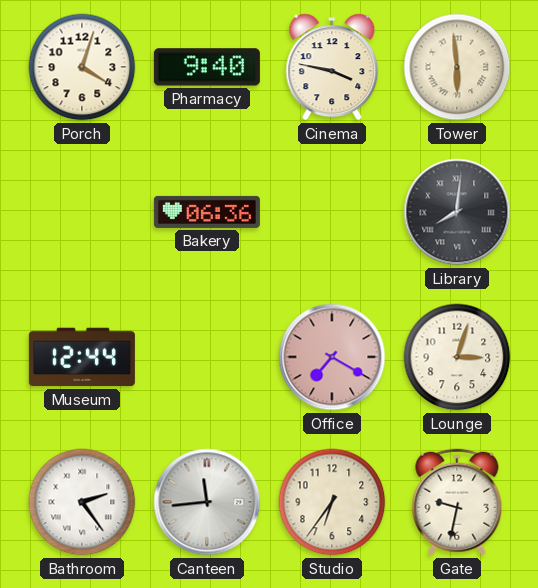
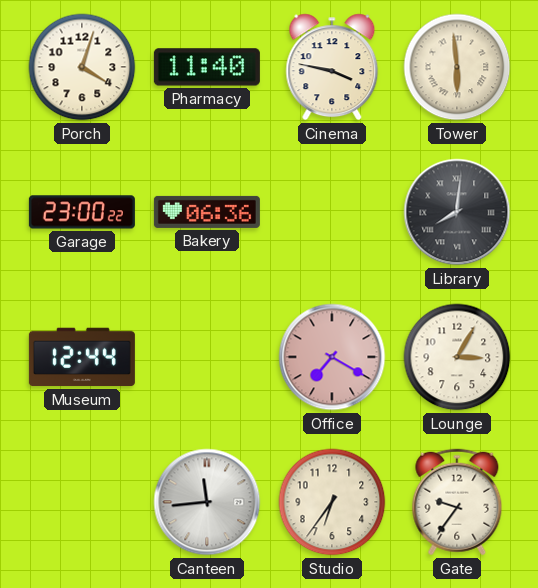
Pharmacy: 9:40 -> 11:40 (207, 67)
Garage: none -> 23:00 (82, 212)
Lounge: 3:03 -> 3:05 (457, 357)
Bathroom: 2:24 -> none (82, 502)
Gate: 9:32 -> 9:36 (457, 502)
